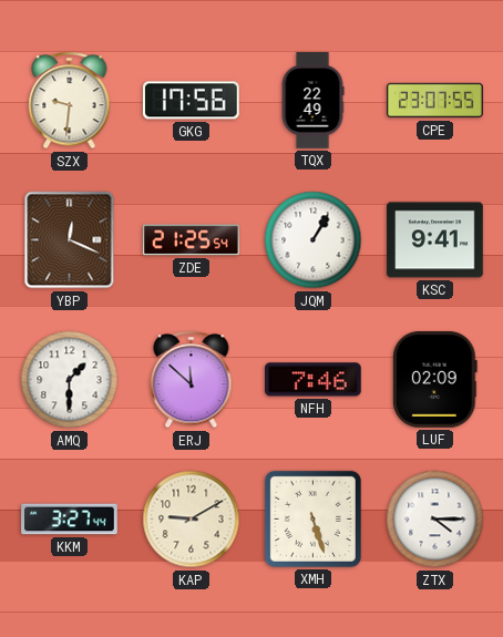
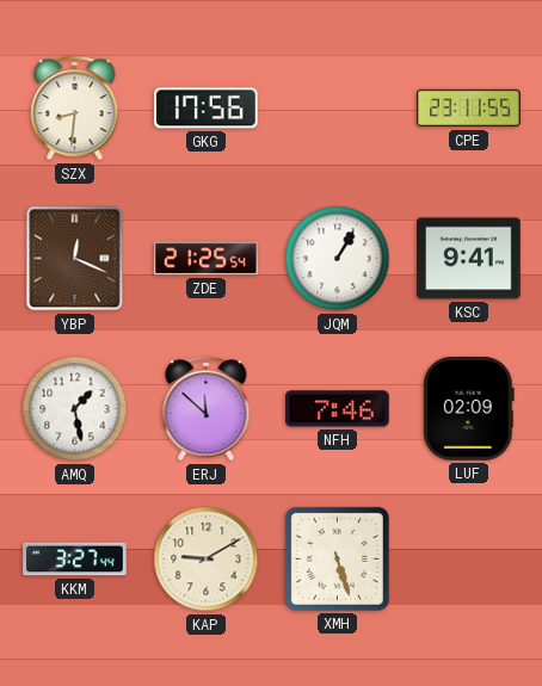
SZX: 9:31 -> 8:31 (75, 109)
TQX: 22:49 -> none (312, 101)
CPE: 23:07 -> 23:11 (469, 109)
AMQ: 1:30 -> 1:28 (75, 409)
ZTX: 4:15 -> none (435, 520)
